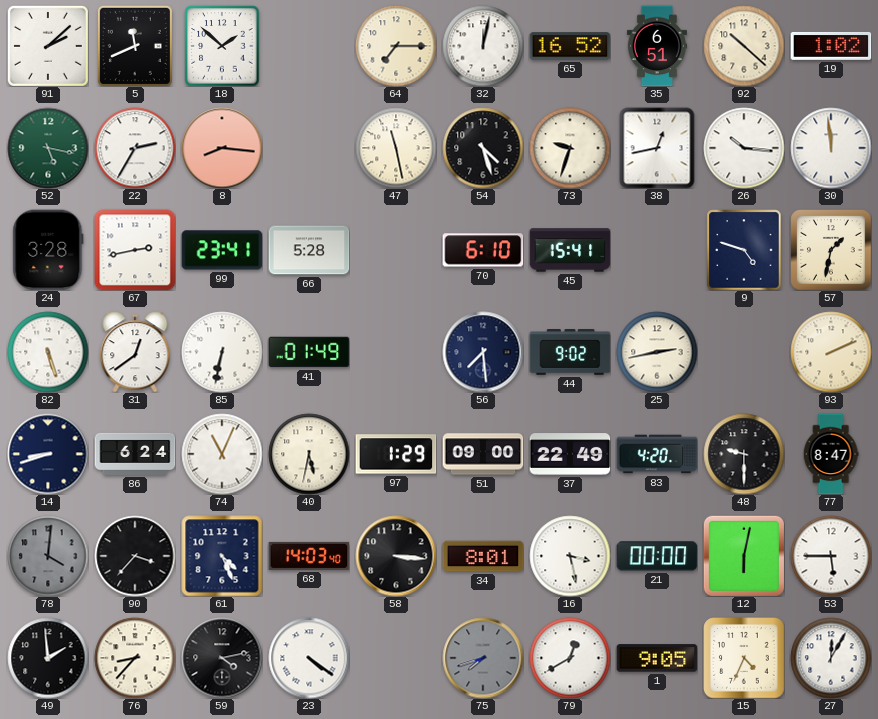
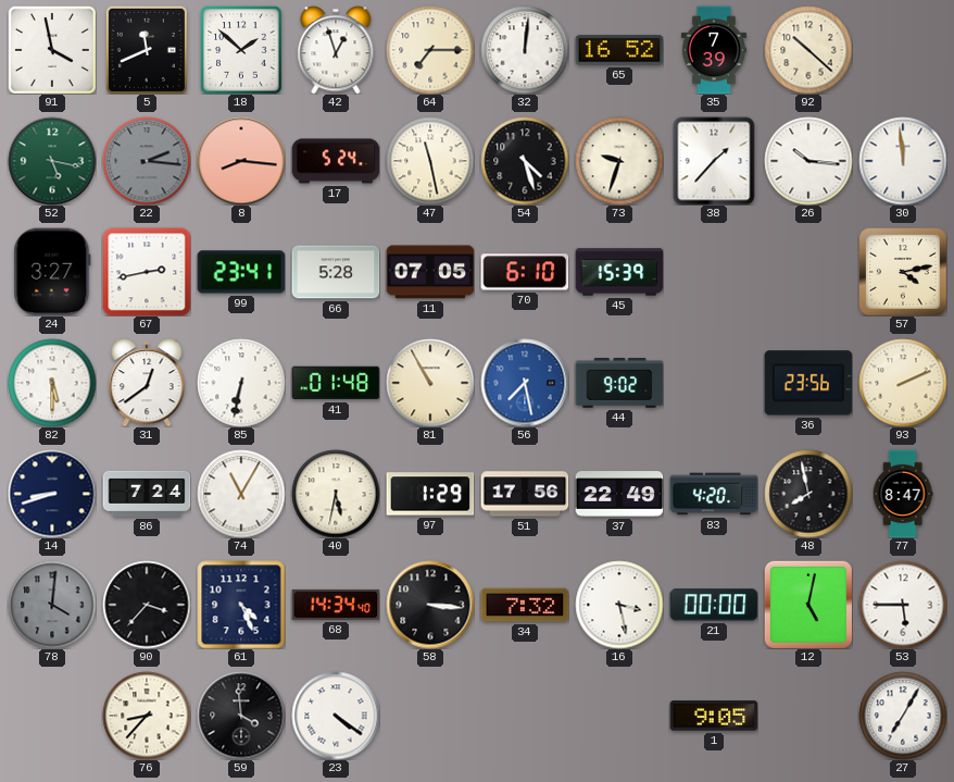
91: 2:08 -> 3:58 (52, 50)
42: none -> 12:57 (336, 50)
32: 12:02 -> 12:01 (525, 50)
35: 6:51 -> 7:39 (714, 50)
19: 1:02 -> none (831, 46)
22: 2:35 -> 2:16 (147, 161)
22 dial: white -> grey (147, 161)
17: none -> 5:24 (336, 161)
38: 12:43 -> 1:37 (714, 161)
24: 3:28 -> 3:27 (52, 272)
11: none -> 07:05 (430, 272)
45: 15:41 -> 15:39 (619, 272)
9: 4:48 -> none (744, 250)
57: 1:32 -> 4:13 (903, 272)
82: 5:27 -> 5:30 (52, 383)
41: 01:49 -> 01:48 (336, 383)
81: none -> 10:55 (430, 383)
56: 7:29 -> 7:28 (525, 383)
56 dial: navy -> blue (525, 383)
25: 2:43 -> none (657, 352)
36: none -> 23:56 (808, 383)
86: 6:24 -> 7:24 (147, 494)
74: 11:04 -> 11:05 (241, 494)
51: 09:00 -> 17:56 (525, 494)
48: 9:30 -> 7:58 (808, 494)
68: 14:03 -> 14:34 (336, 605)
34: 8:01 -> 7:32 (525, 605)
12: 6:02 -> 5:02 (808, 605)
49: 1:59 -> none (48, 658)
59: 4:13 -> 3:59 (241, 716)
75: 7:42 -> none (483, 658)
79: 12:40 -> none (570, 658)
15: 4:34 -> none (744, 658)
27: 12:05 -> 7:05 (903, 716)
